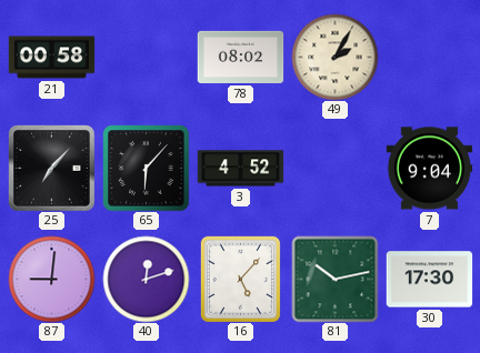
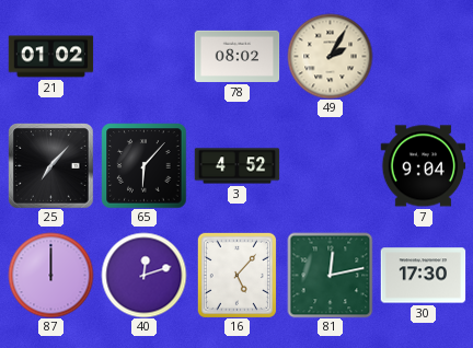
21: 00:58 -> 01:02 (50, 57)
87: 9:01 -> 12:00 (50, 275)
81: 10:13 -> 12:13 (330, 275)
